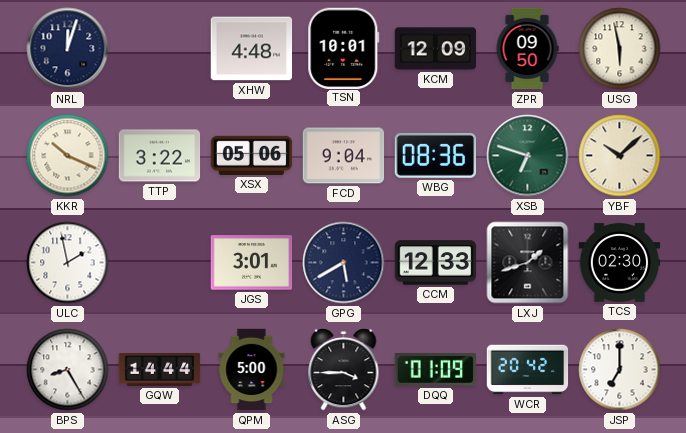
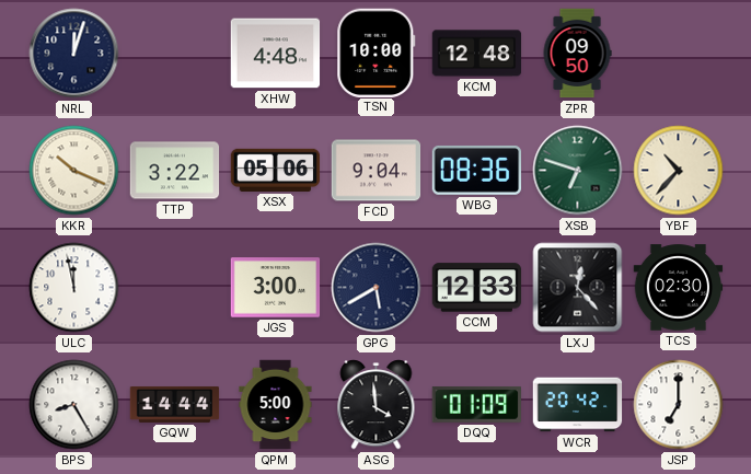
TSN: 10:01 -> 10:00 (377, 53)
KCM: 12:09 -> 12:48 (477, 54)
USG: 5:58 -> none (620, 49)
YBF: 10:08 -> 10:37 (679, 171)
ULC: 1:58 -> 11:58 (74, 288)
JGS: 3:01 -> 3:00 (276, 288)
LXJ: 1:42 -> 12:23 (578, 288)
ASG: 3:45 -> 3:59 (377, 405)
